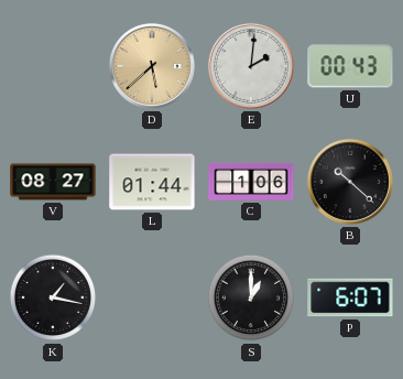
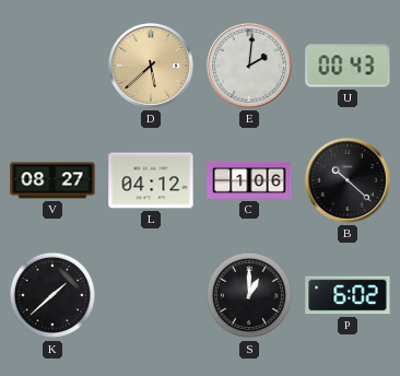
L: 01:44 -> 04:12 (151, 180)
K: 1:17 -> 1:38 (52, 295)
P: 6:07 -> 6:02 (348, 295)
